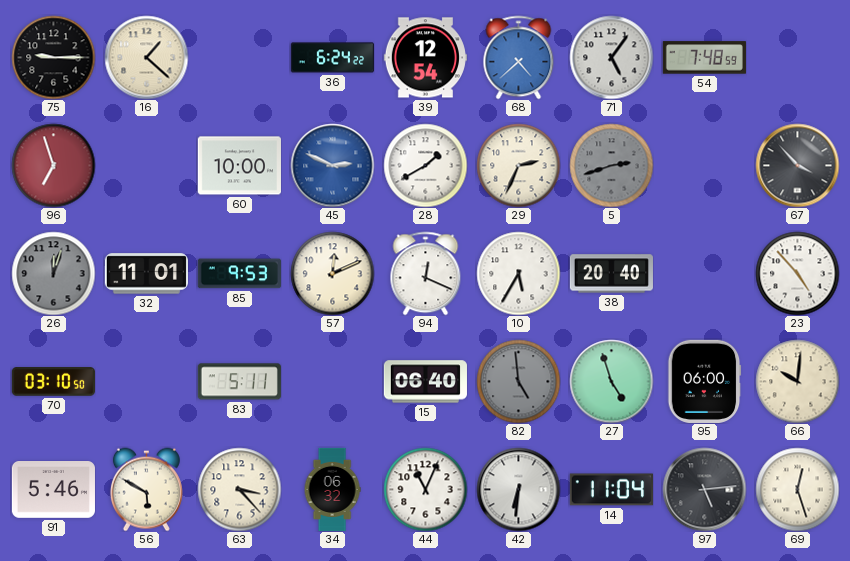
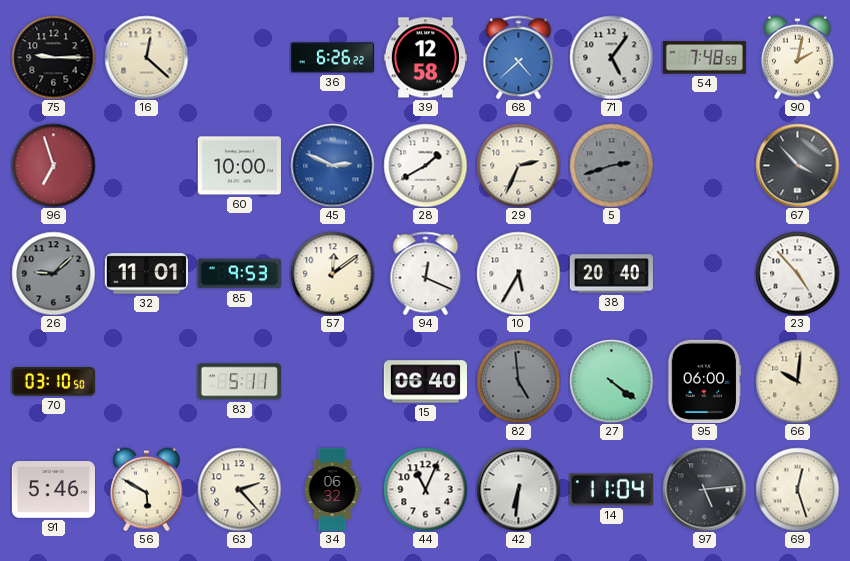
16: 1:22 -> 12:22 (146, 57)
36: 6:24 -> 6:26 (332, 58)
39: 12:54 -> 12:58 (425, 58)
90: none -> 2:02 (797, 57)
26: 12:03 -> 9:08 (53, 273)
57: 12:11 -> 12:09 (332, 273)
27: 4:57 -> 4:21 (611, 381)
63: 3:23 -> 2:23 (239, 489)
